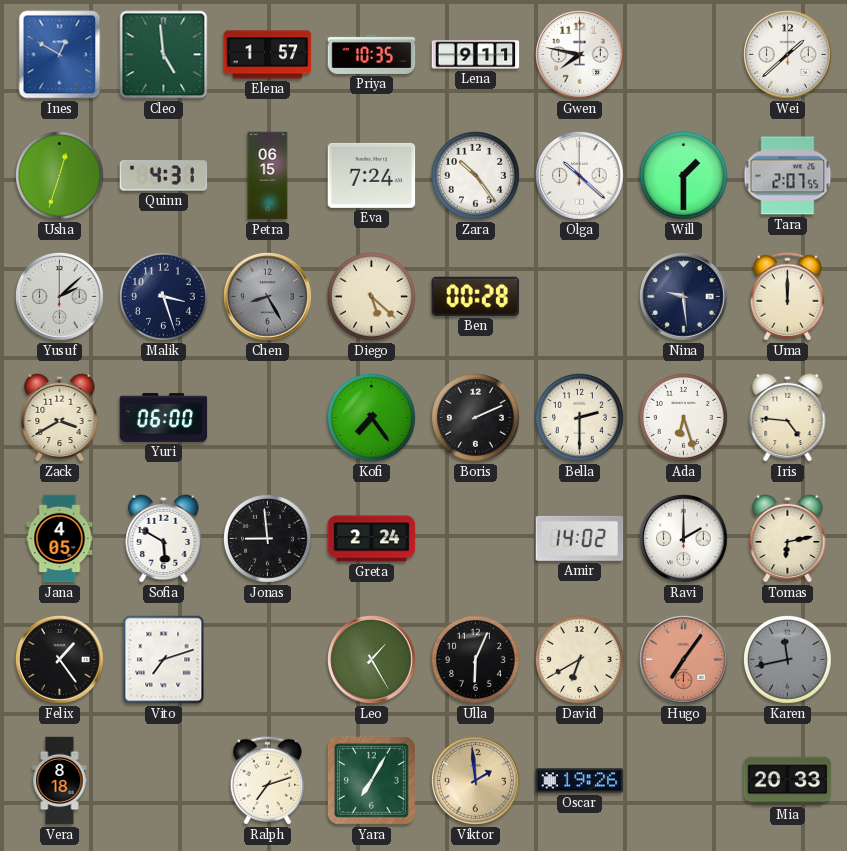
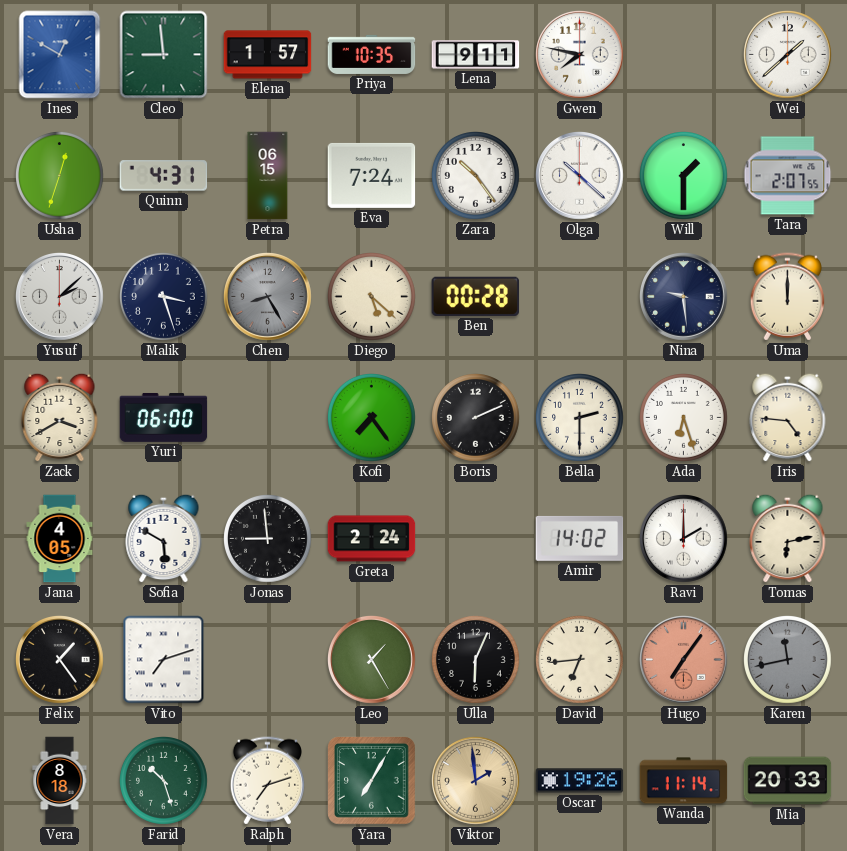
Cleo: 4:59 -> 8:59 (164, 55)
David: 6:40 -> 6:44 (580, 660)
Farid: none -> 10:27 (164, 781)
Wanda: none -> 11:14 (684, 781)
